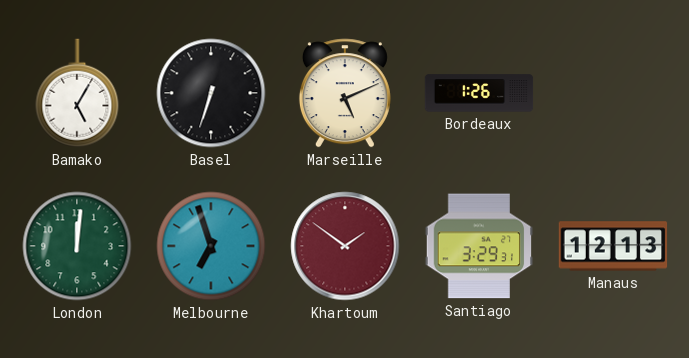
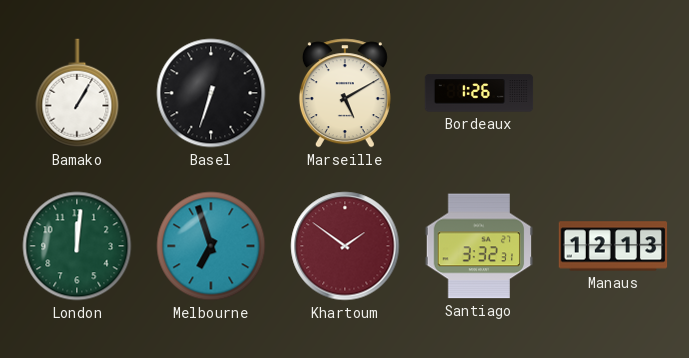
Bamako: 5:05 -> 1:05 (77, 93)
Marseille: 5:11 -> 5:10 (345, 93)
Santiago: 3:29 -> 3:32 (479, 246)
